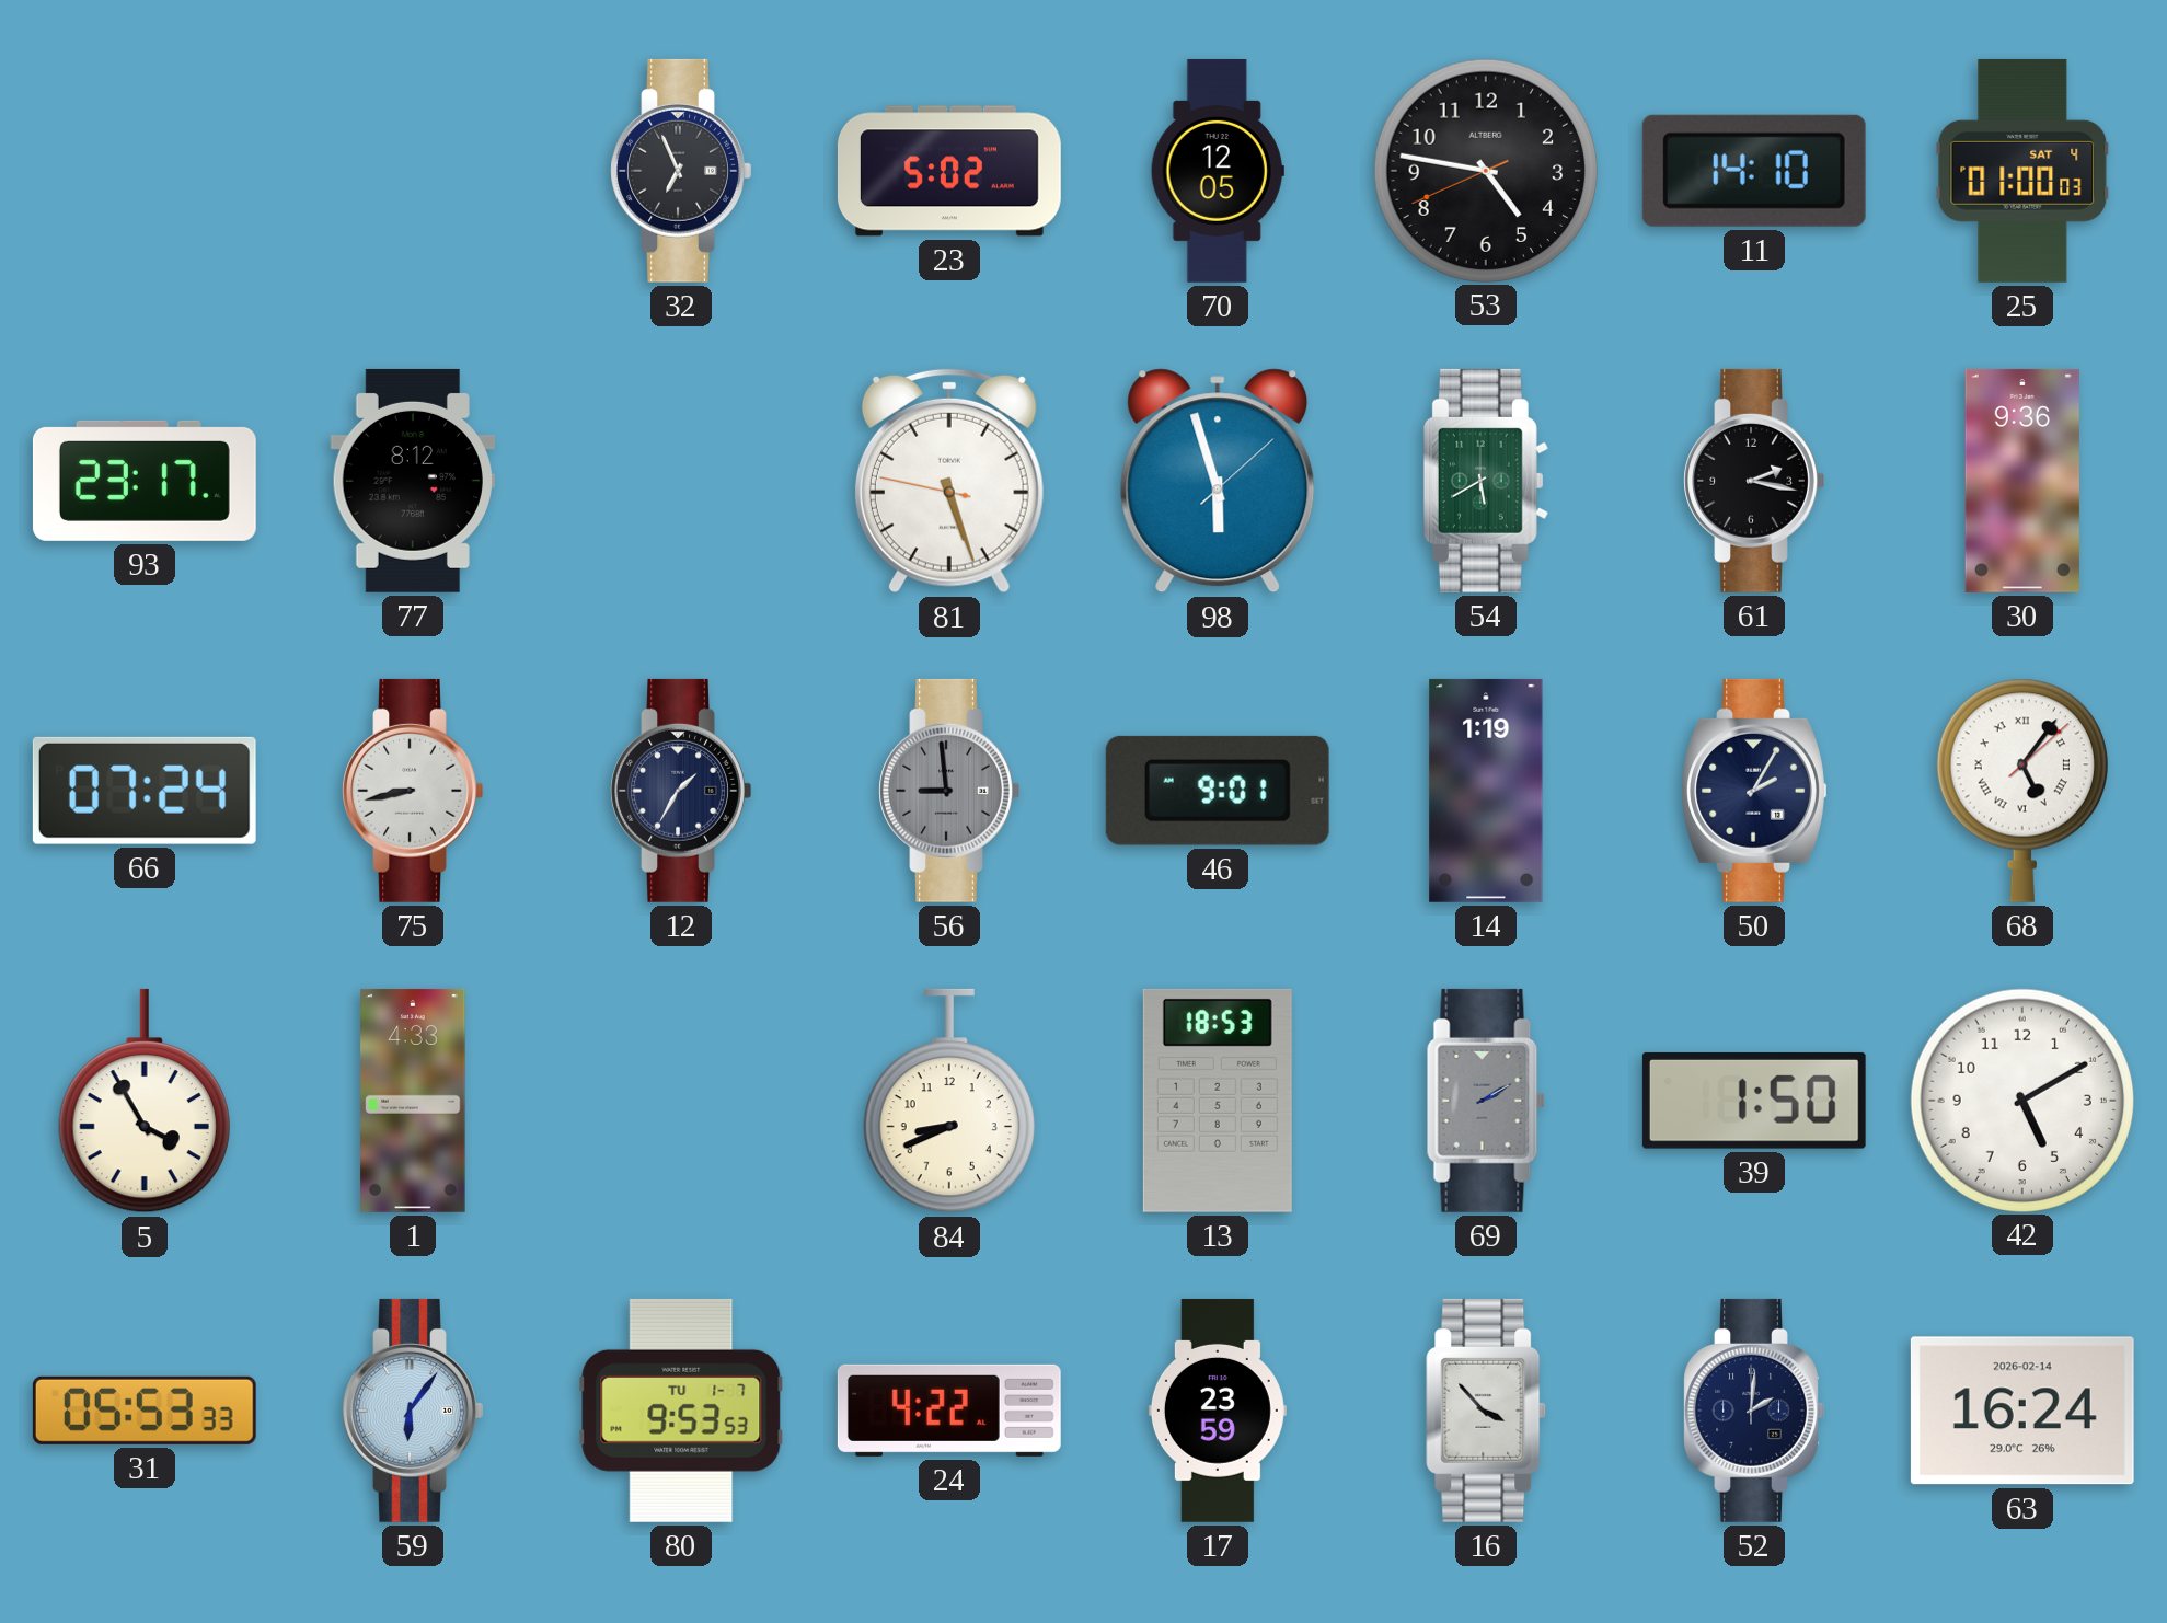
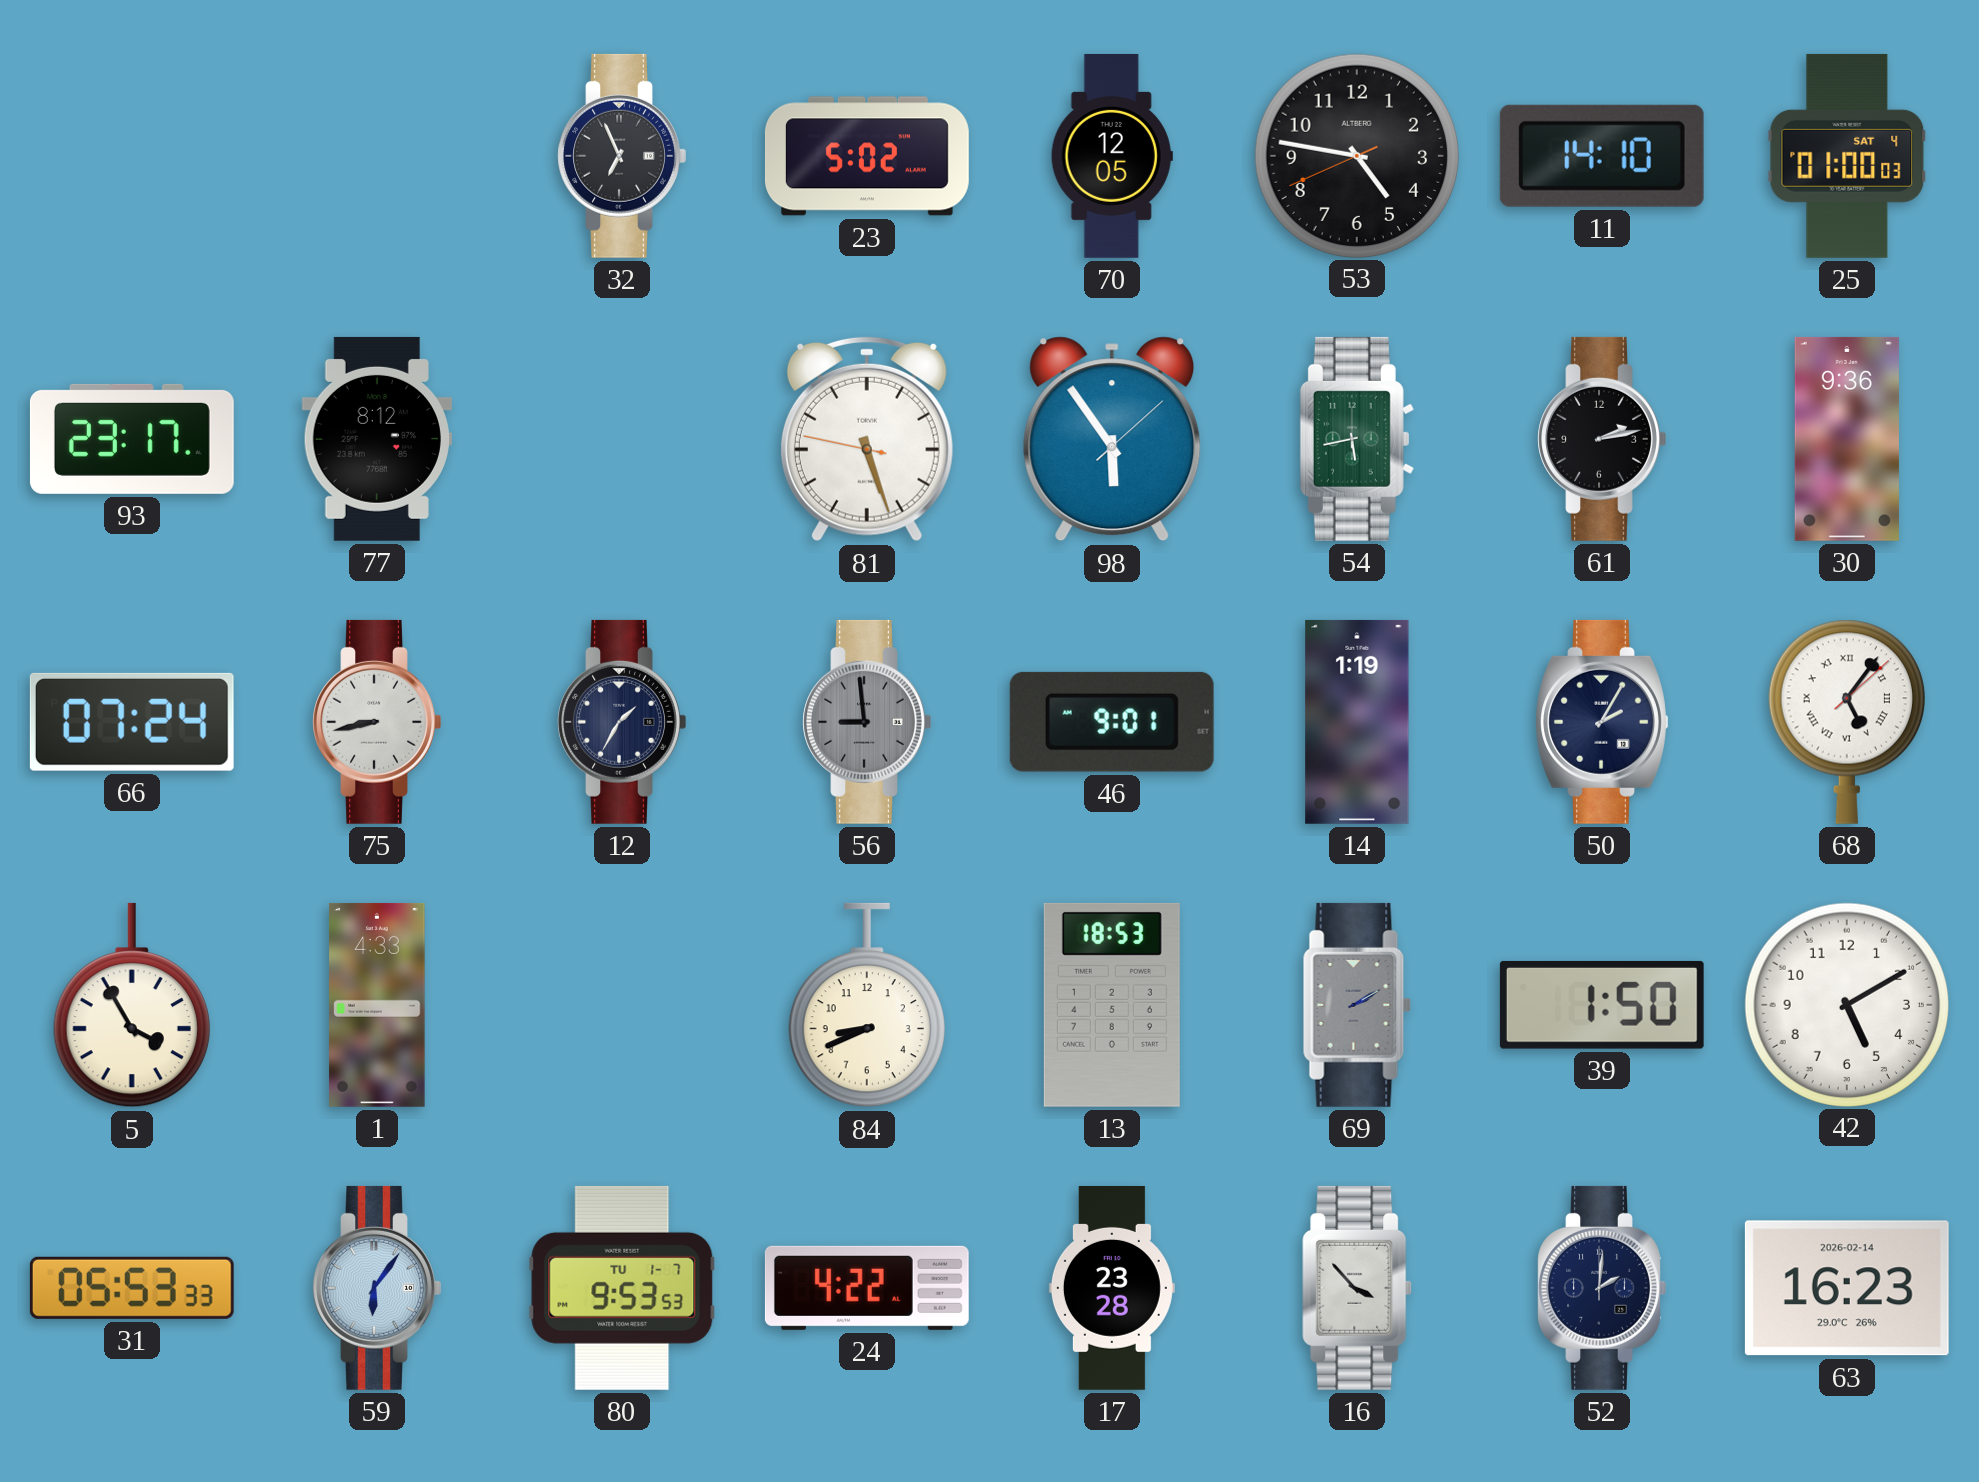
98: 5:57 -> 5:54 (1112, 439)
54: 5:40 -> 5:43 (1357, 439)
61: 2:17 -> 2:13 (1602, 439)
17: 23:59 -> 23:28 (1112, 1288)
63: 16:24 -> 16:23 (1847, 1288)
